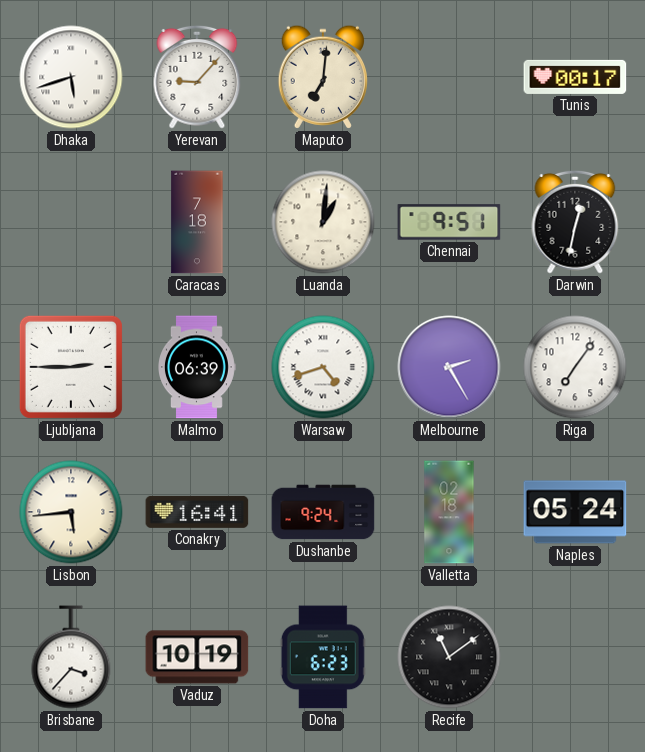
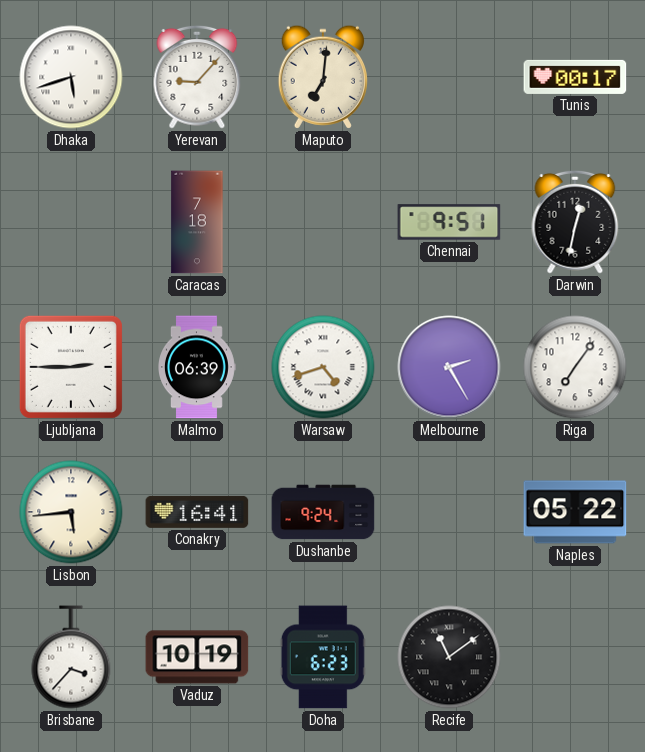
Luanda: 1:01 -> none (323, 222)
Valletta: 02:18 -> none (449, 512)
Naples: 05:24 -> 05:22 (575, 512)
